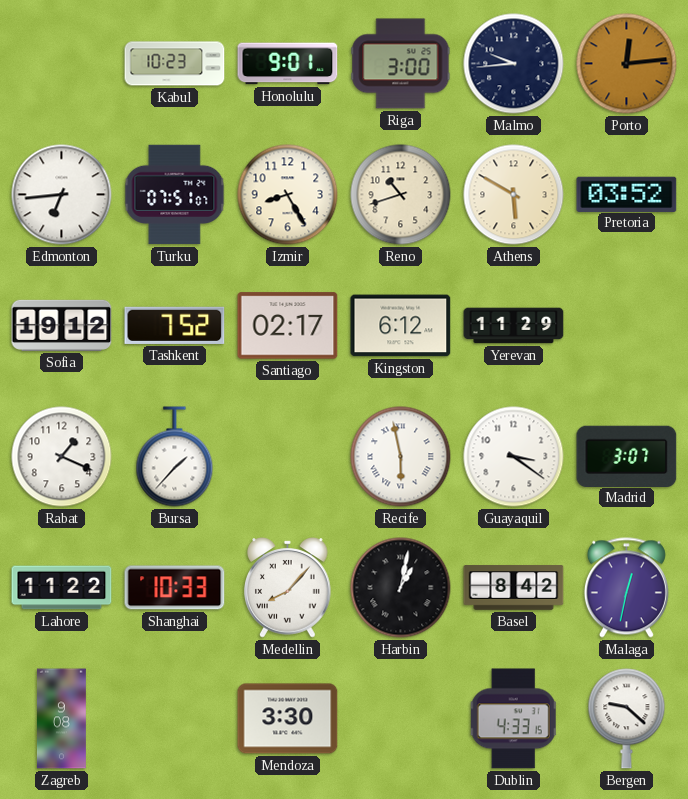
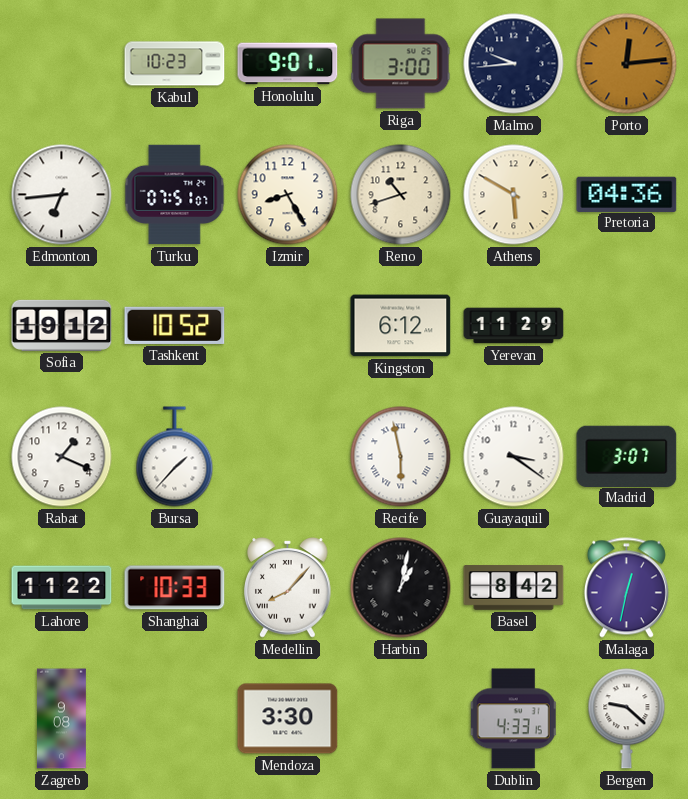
Pretoria: 03:52 -> 04:36 (627, 194)
Tashkent: 7:52 -> 10:52 (175, 325)
Santiago: 02:17 -> none (288, 326)
